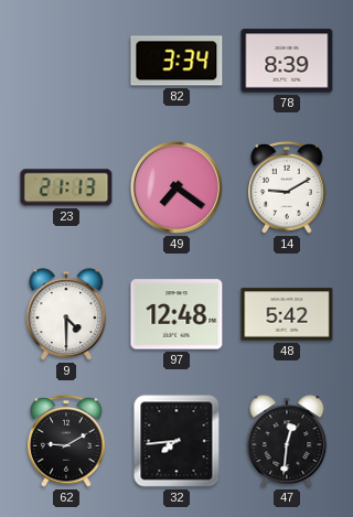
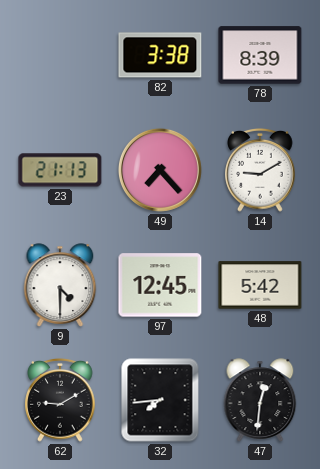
82: 3:34 -> 3:38 (160, 55)
49: 7:21 -> 7:23 (160, 170)
97: 12:48 -> 12:45 (160, 285)
